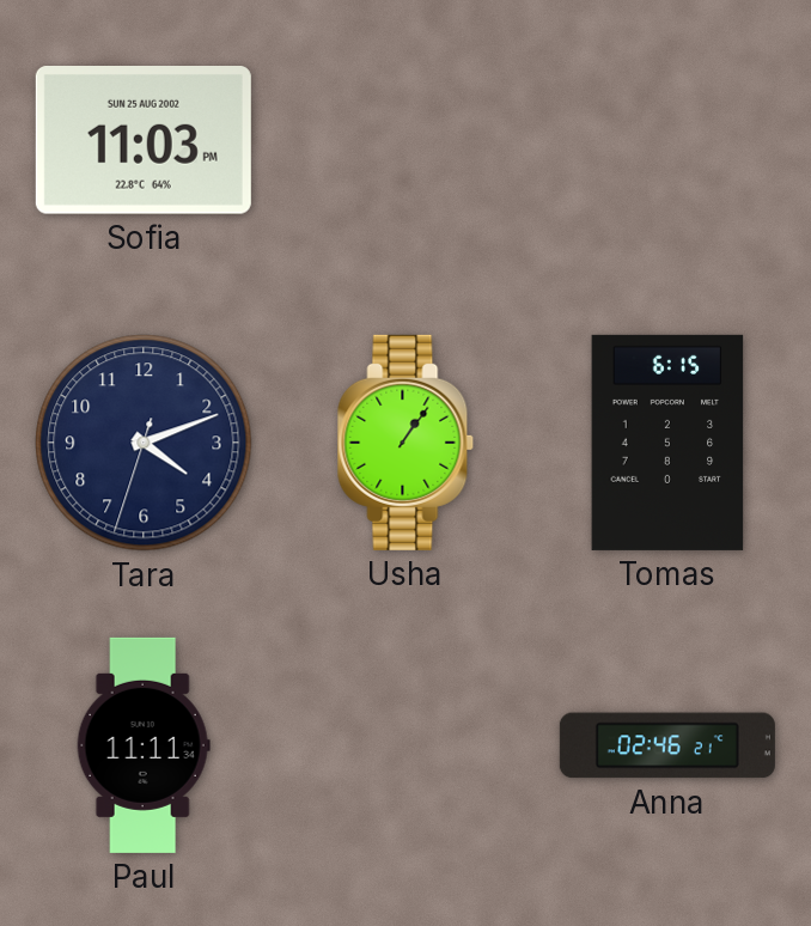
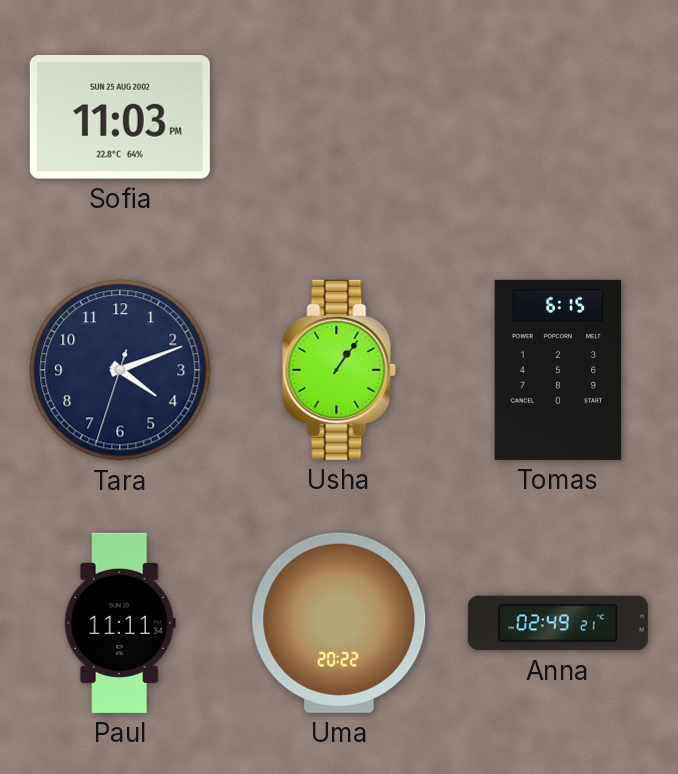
Uma: none -> 20:22 (339, 623)
Anna: 02:46 -> 02:49 (558, 623)
